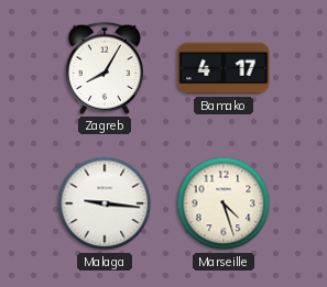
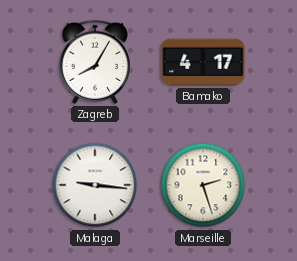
Marseille: 4:27 -> 2:27 (203, 185)
